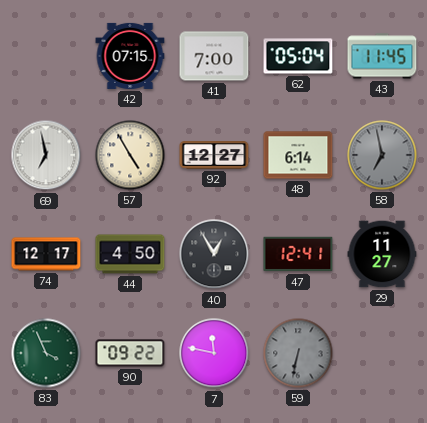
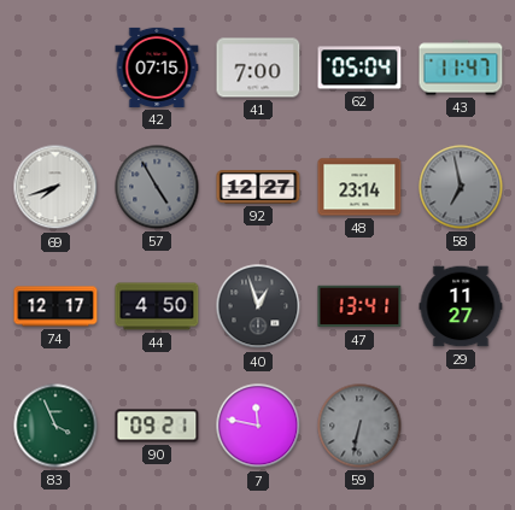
43: 11:45 -> 11:47 (461, 68)
69: 6:58 -> 7:42 (55, 187)
57 dial: cream -> grey (157, 187)
48: 6:14 -> 23:14 (359, 187)
40: 12:55 -> 12:57 (258, 306)
47: 12:41 -> 13:41 (359, 306)
90: 09:22 -> 09:21 (157, 426)
